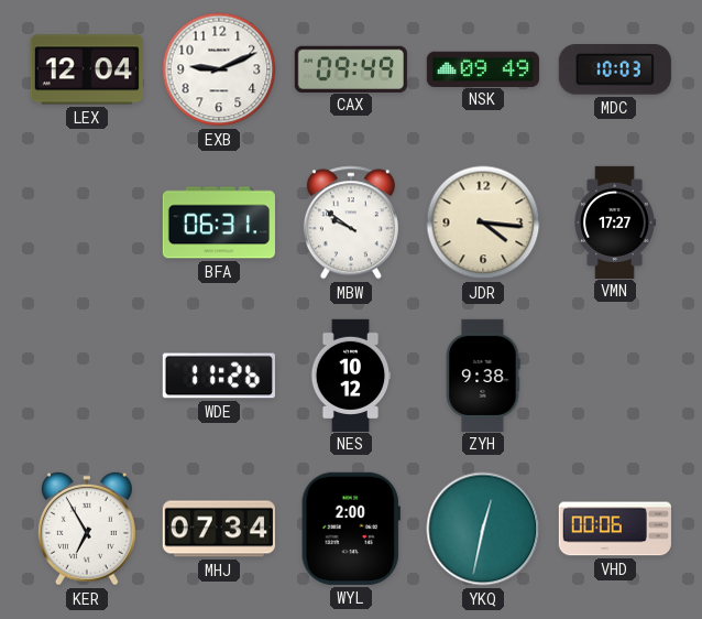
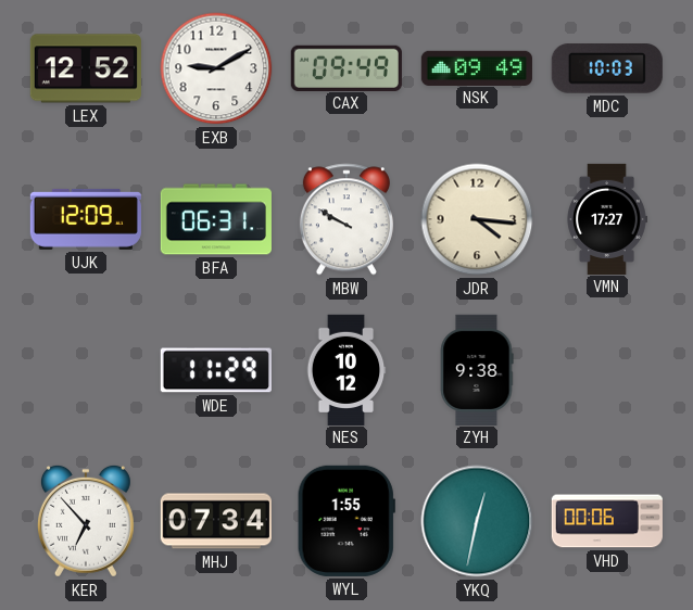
LEX: 12:04 -> 12:52 (86, 68)
EXB: 9:11 -> 9:10 (216, 68)
UJK: none -> 12:09 (86, 219)
MBW: 9:51 -> 9:50 (346, 219)
WDE: 11:26 -> 11:29 (216, 370)
KER: 6:55 -> 6:53 (86, 521)
WYL: 2:00 -> 1:55 (346, 521)
